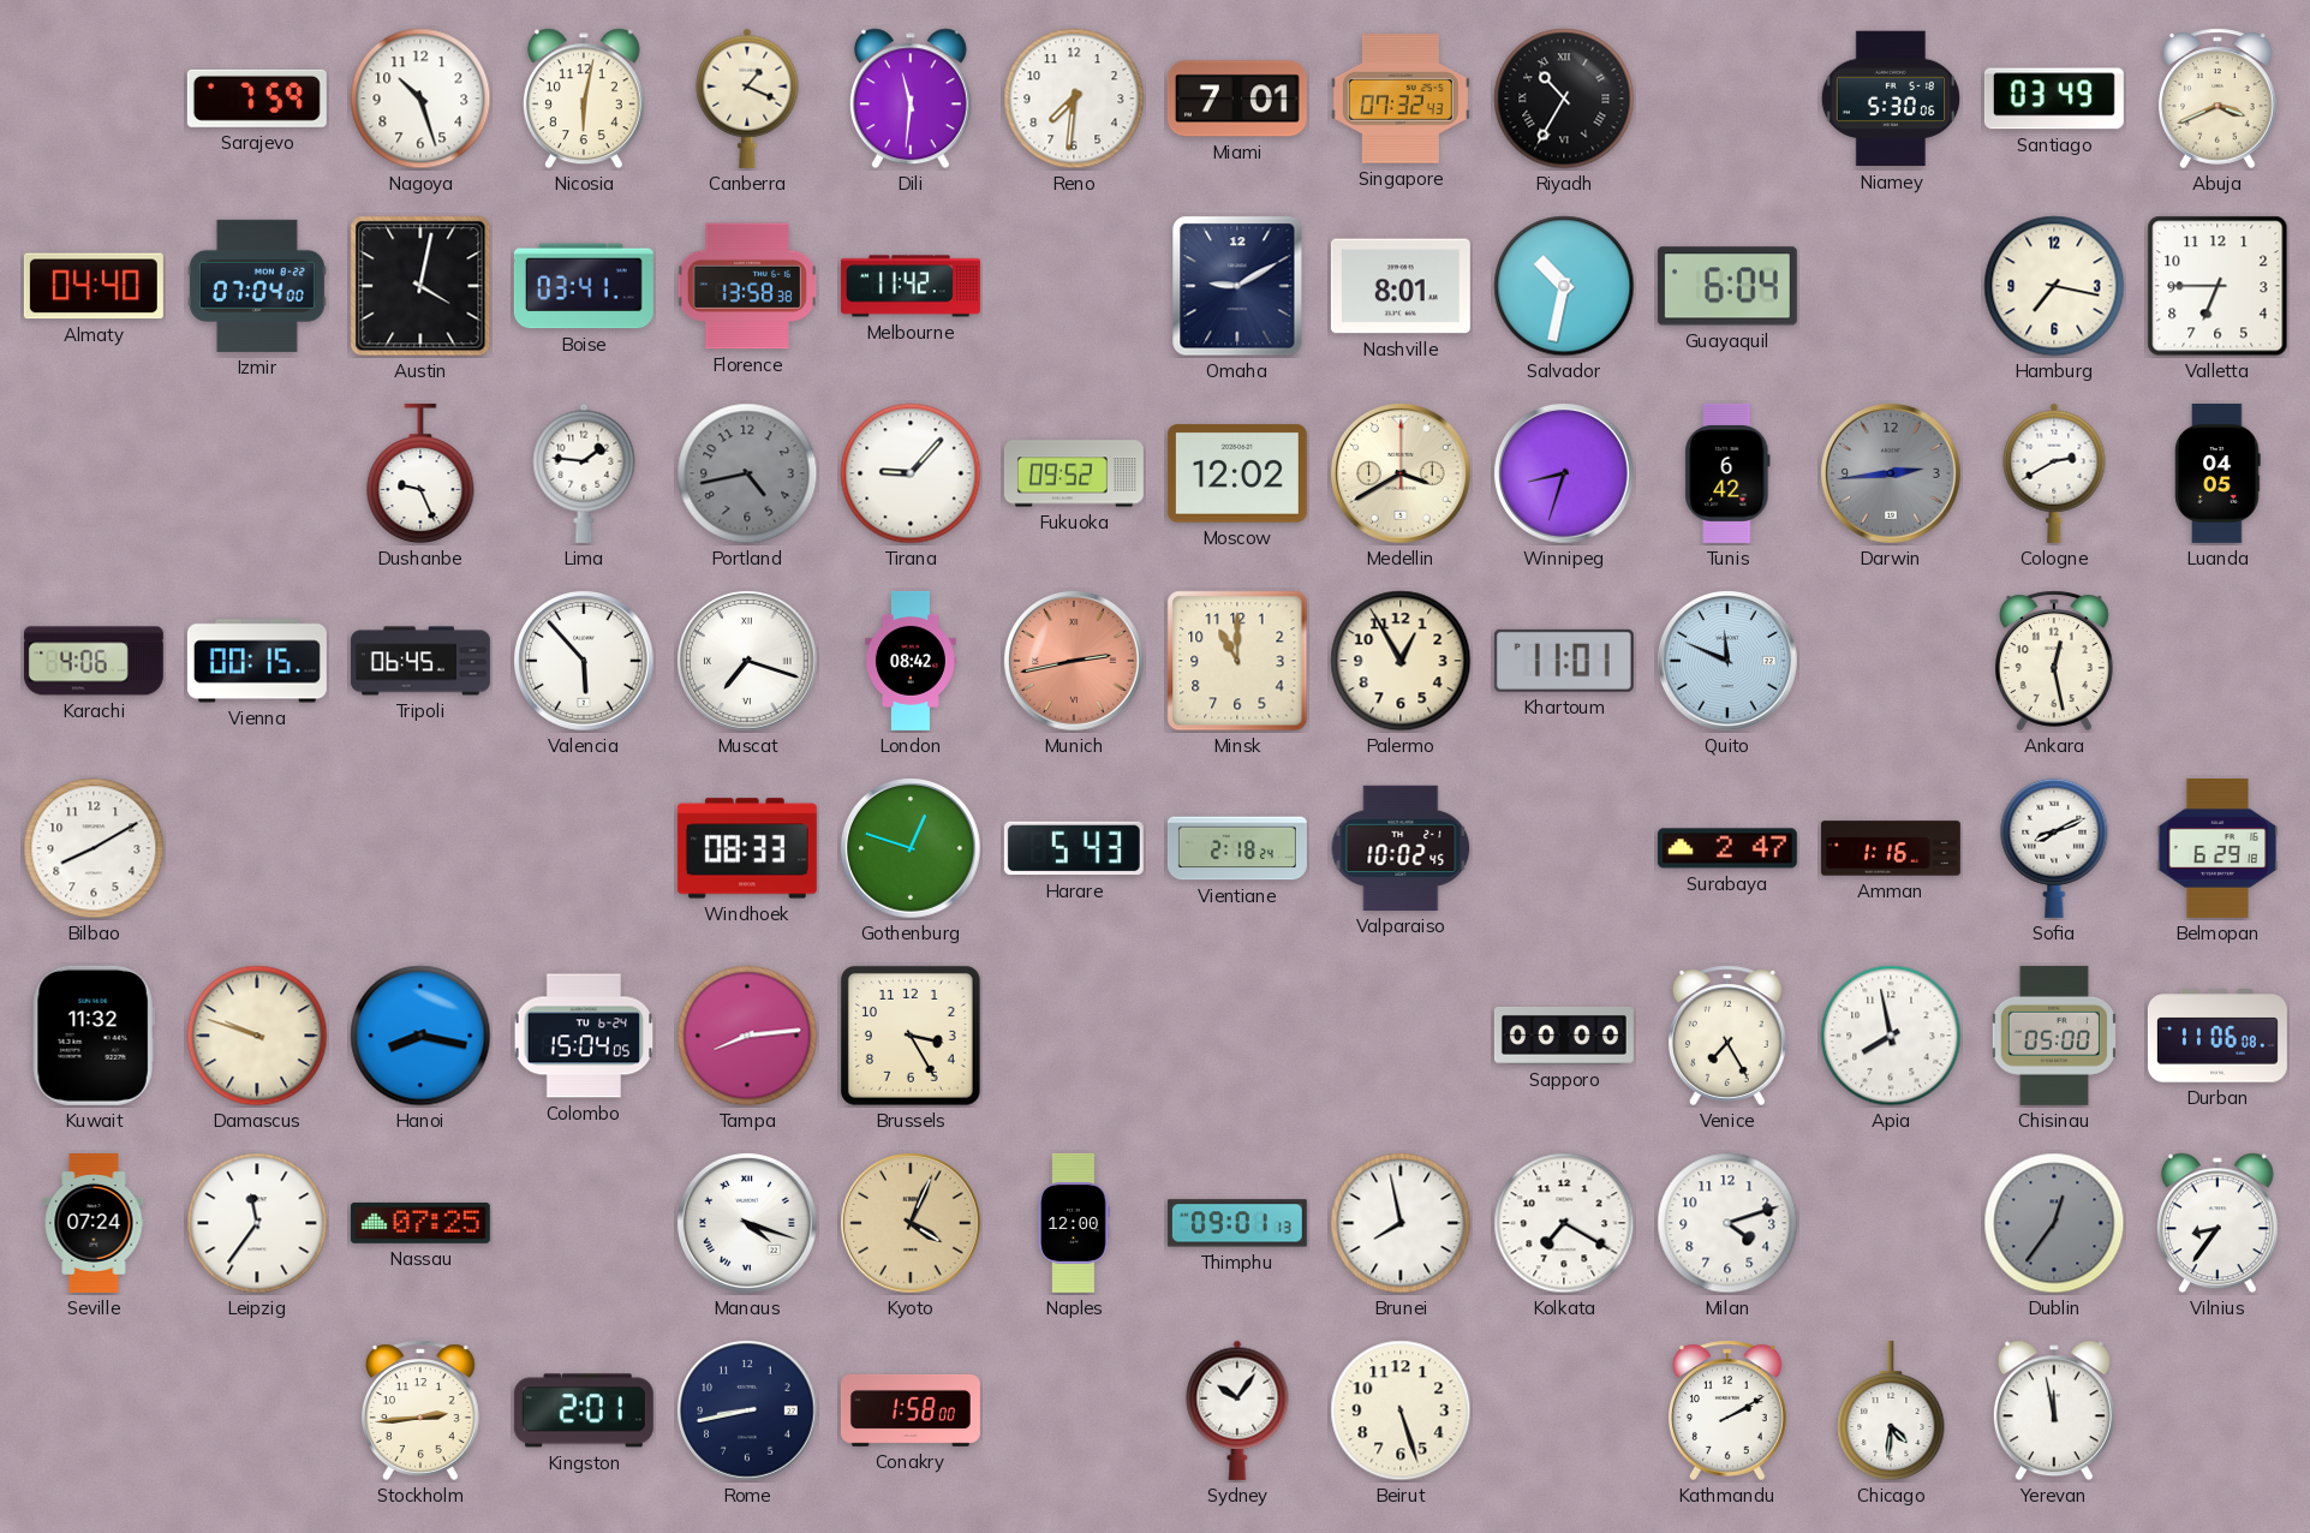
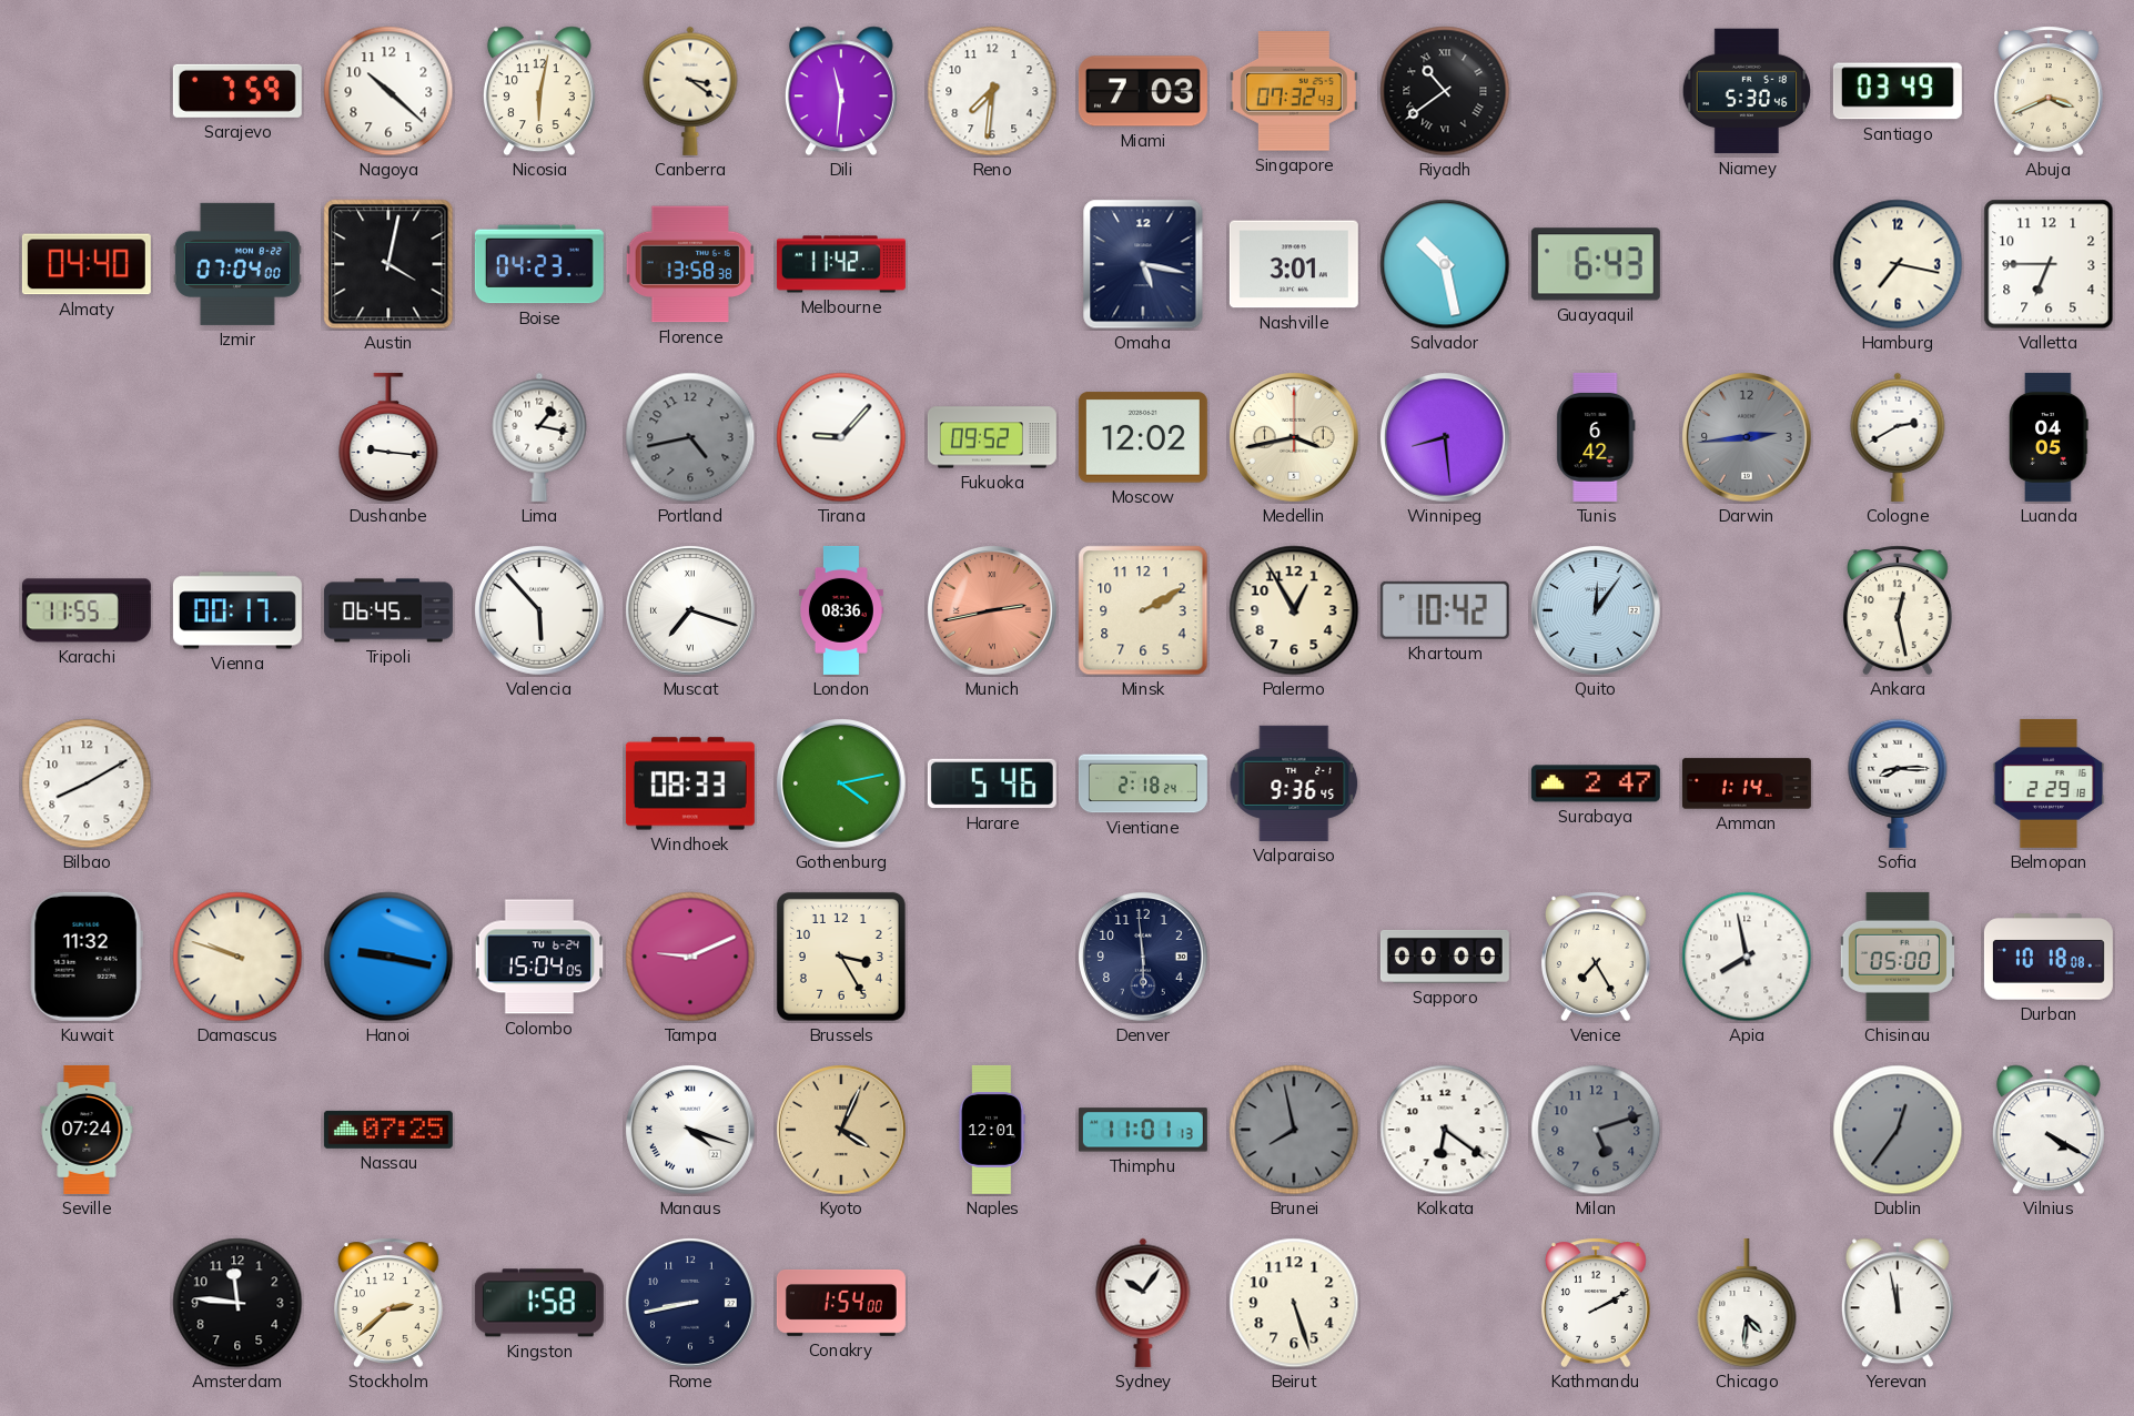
Nagoya: 10:27 -> 10:22 (388, 91)
Canberra: 1:19 -> 3:21 (690, 91)
Miami: 7:01 -> 7:03 (1143, 91)
Riyadh: 10:35 -> 10:39 (1445, 91)
Niamey: 5:30:06 -> 5:30:46 (1747, 91)
Boise: 03:41 -> 04:23 (539, 264)
Omaha: 9:10 -> 5:17 (1143, 264)
Nashville: 8:01 -> 3:01 (1294, 264)
Salvador: 10:32 -> 10:28 (1445, 264)
Guayaquil: 6:04 -> 6:43 (1596, 264)
Dushanbe: 9:26 -> 9:16 (388, 437)
Lima: 1:46 -> 1:17 (539, 437)
Medellin: 3:40 -> 3:43 (1295, 438)
Winnipeg: 8:33 -> 8:29 (1446, 438)
Karachi: 4:06 -> 11:55 (87, 610)
Vienna: 00:15 -> 00:17 (237, 610)
London: 08:42 -> 08:36 (841, 610)
Minsk: 11:00 -> 2:10 (1143, 610)
Khartoum: 11:01 -> 10:42 (1445, 610)
Quito: 11:49 -> 12:06 (1597, 611)
Gothenburg: 12:48 -> 4:13 (842, 785)
Harare: 5:43 -> 5:46 (992, 783)
Valparaiso: 10:02 -> 9:36 (1294, 783)
Amman: 1:16 -> 1:14 (1747, 783)
Sofia: 8:11 -> 8:15 (1898, 783)
Belmopan: 6:29 -> 2:29 (2049, 783)
Hanoi: 8:17 -> 9:17 (388, 957)
Tampa: 8:14 -> 9:11 (690, 957)
Denver: none -> 5:59 (1144, 958)
Durban: 11:06 -> 10:18 (2049, 957)
Leipzig: 11:36 -> none (257, 1223)
Naples: 12:00 -> 12:01 (992, 1130)
Thimphu: 09:01 -> 11:01 (1143, 1130)
Brunei dial: white -> grey (1294, 1130)
Kolkata: 7:20 -> 6:21 (1445, 1130)
Milan: 4:12 -> 5:12 (1596, 1130)
Milan dial: white -> grey (1596, 1130)
Vilnius: 8:36 -> 4:20 (2049, 1130)
Amsterdam: none -> 11:46 (237, 1303)
Stockholm: 2:44 -> 2:38 (388, 1303)
Kingston: 2:01 -> 1:58 (539, 1303)
Conakry: 1:58 -> 1:54 (841, 1304)
